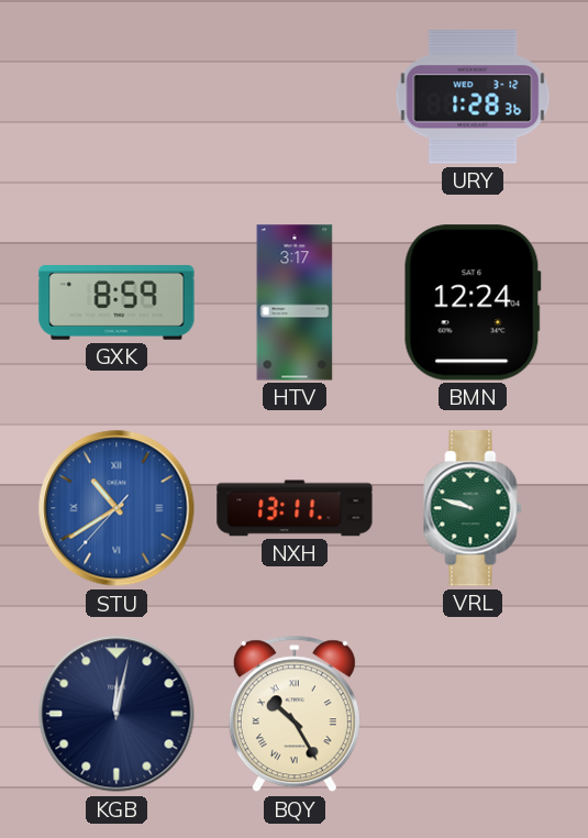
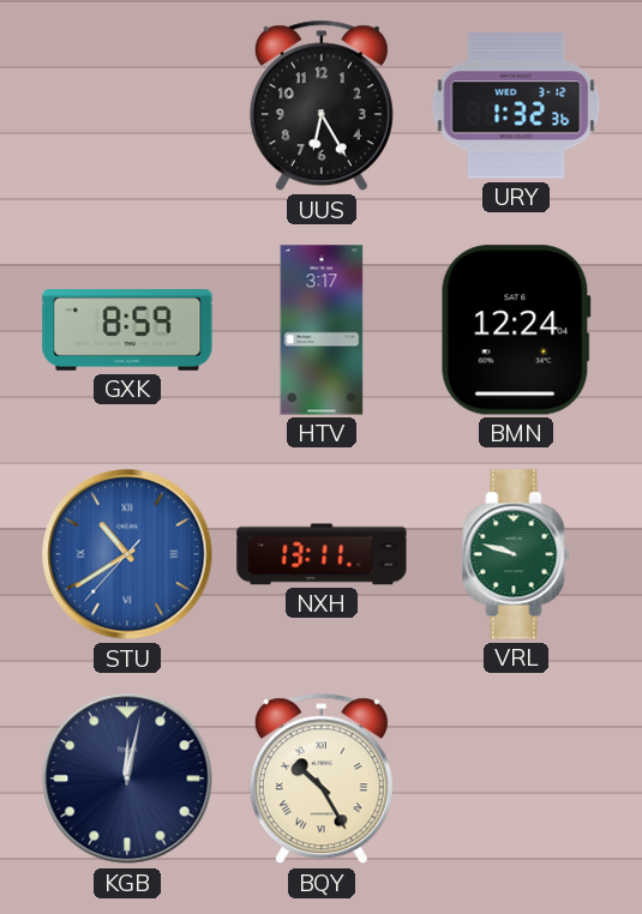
UUS: none -> 6:25 (322, 106)
URY: 1:28 -> 1:32 (516, 106)
